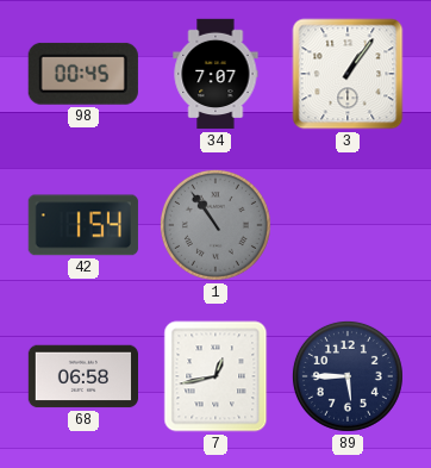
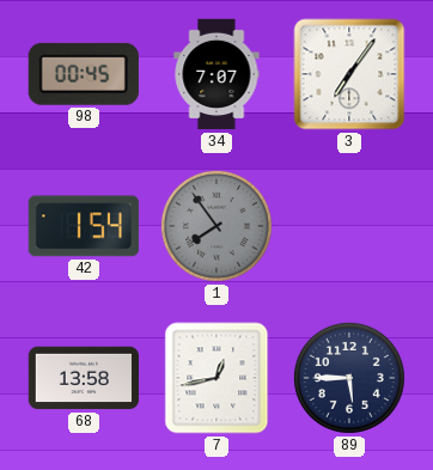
3: 1:06 -> 7:06 (349, 74)
1: 10:54 -> 7:54 (216, 226)
68: 06:58 -> 13:58 (83, 378)
